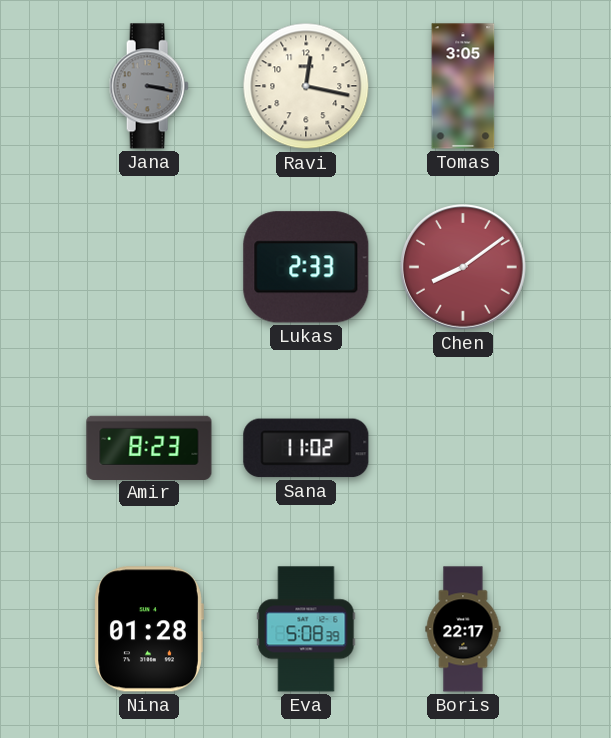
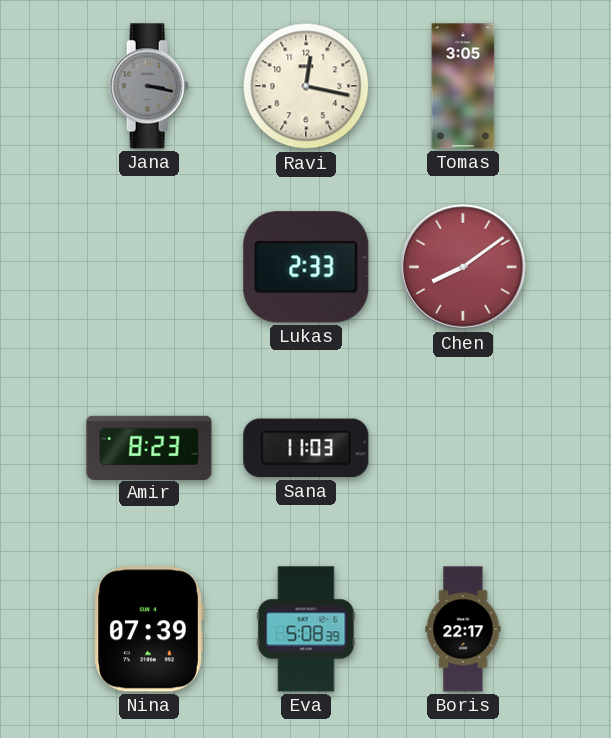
Sana: 11:02 -> 11:03 (306, 448)
Nina: 01:28 -> 07:39 (149, 629)
